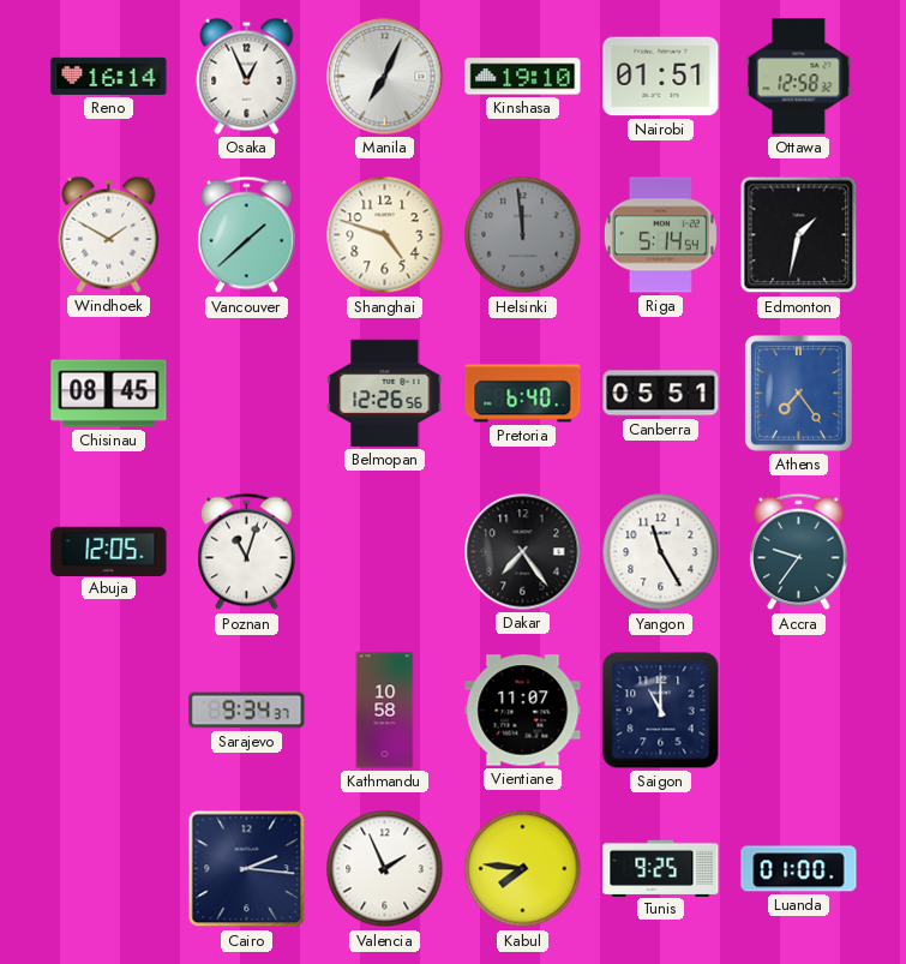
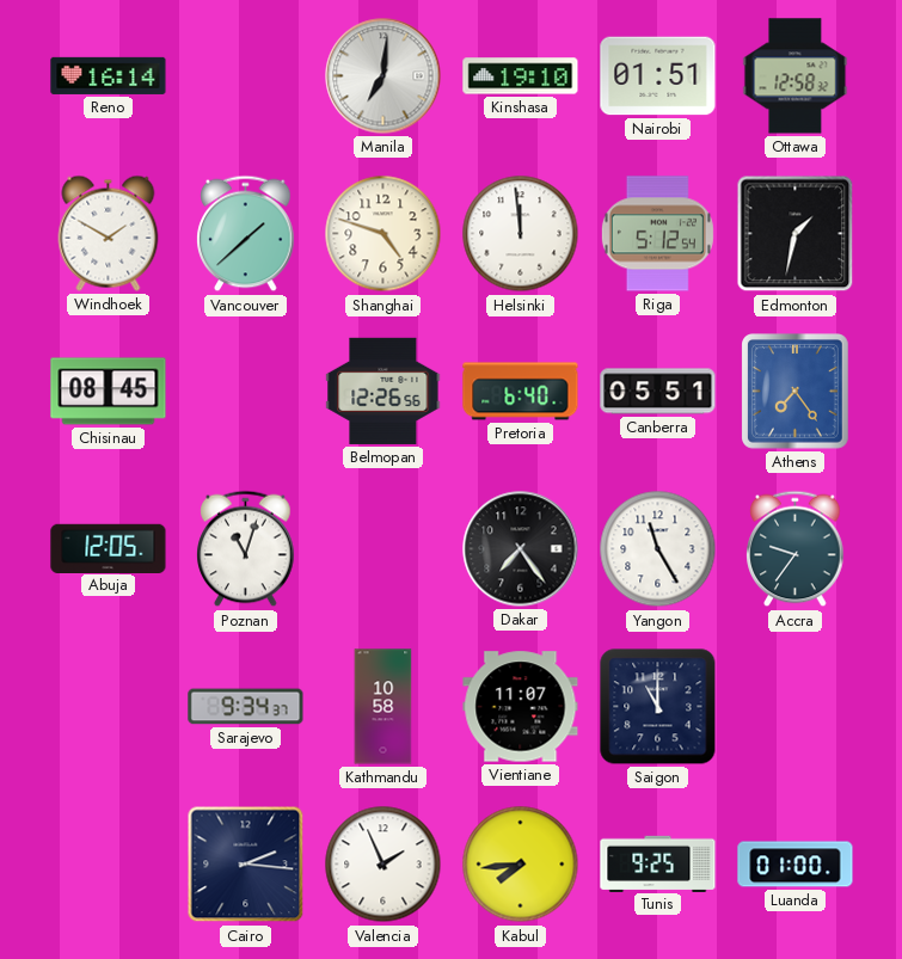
Osaka: 12:56 -> none (247, 76)
Manila: 7:04 -> 7:01 (383, 76)
Helsinki dial: grey -> white (521, 234)
Riga: 5:14 -> 5:12 (657, 234)
Kabul: 7:46 -> 7:44 (521, 865)
